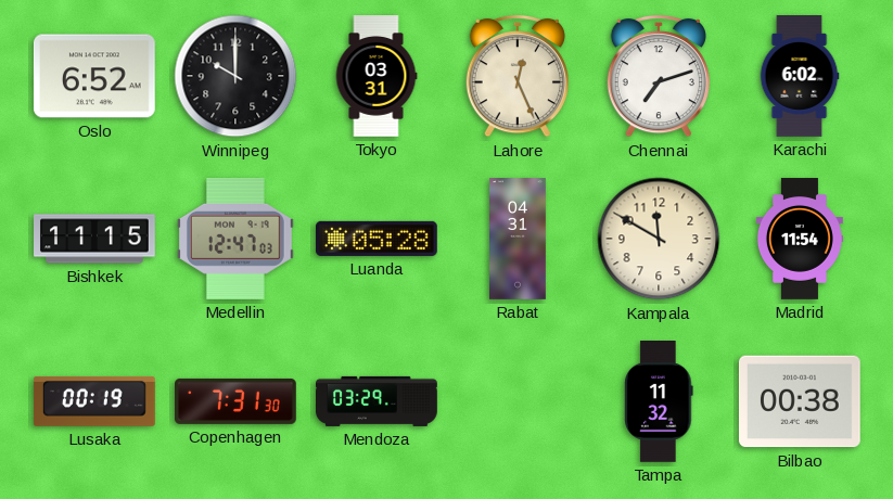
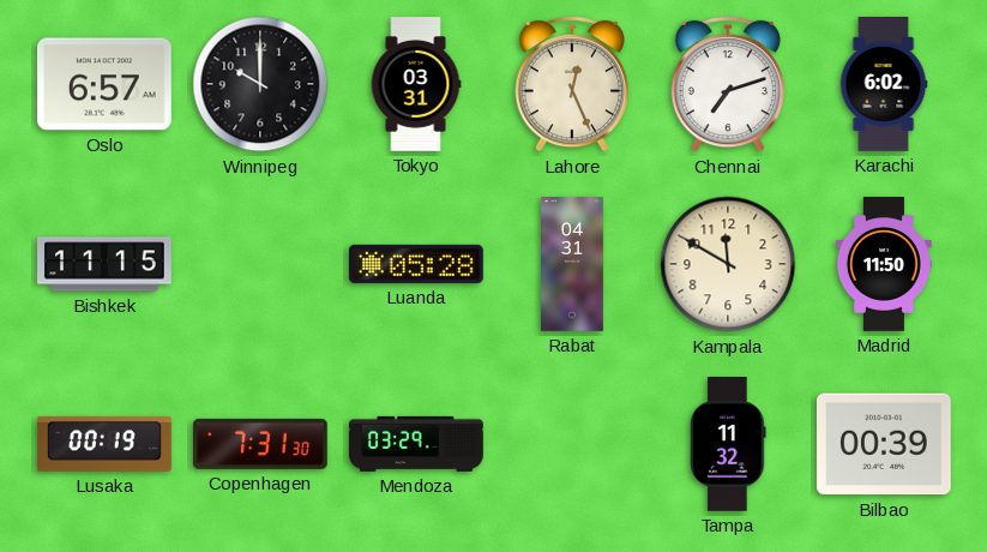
Oslo: 6:52 -> 6:57 (104, 84)
Medellin: 12:47 -> none (237, 239)
Madrid: 11:54 -> 11:50 (884, 264)
Bilbao: 00:38 -> 00:39 (884, 444)
